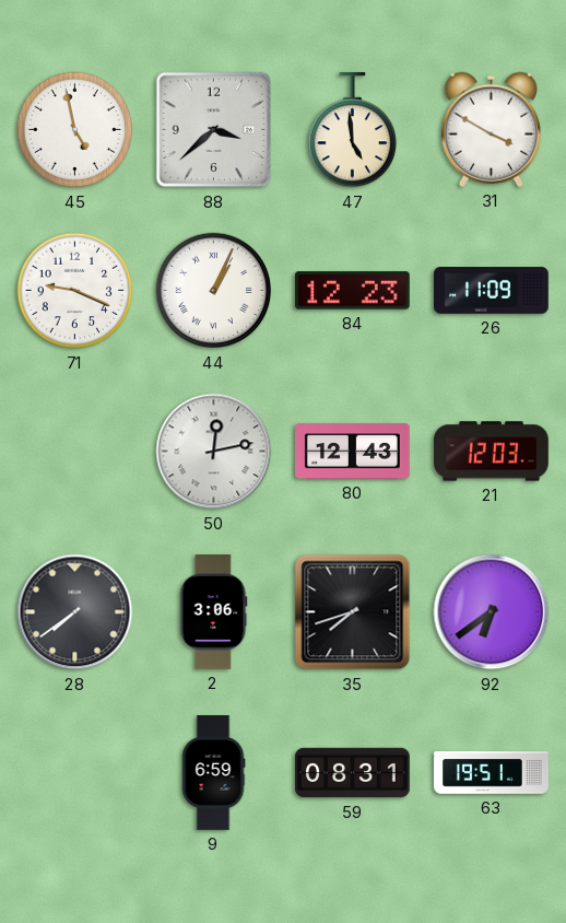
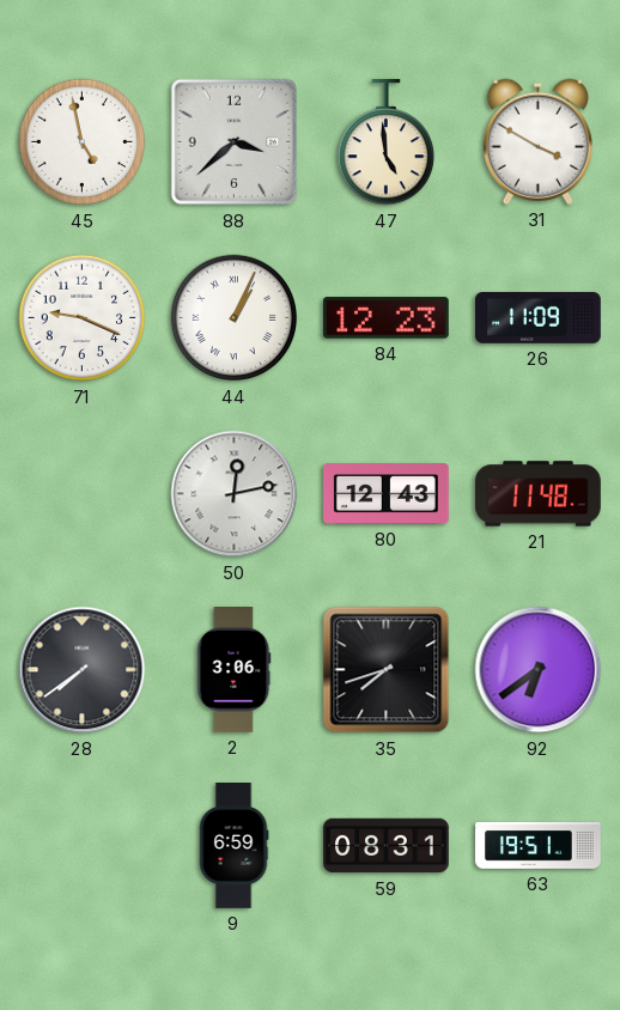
21: 12:03 -> 11:48 (539, 494)
